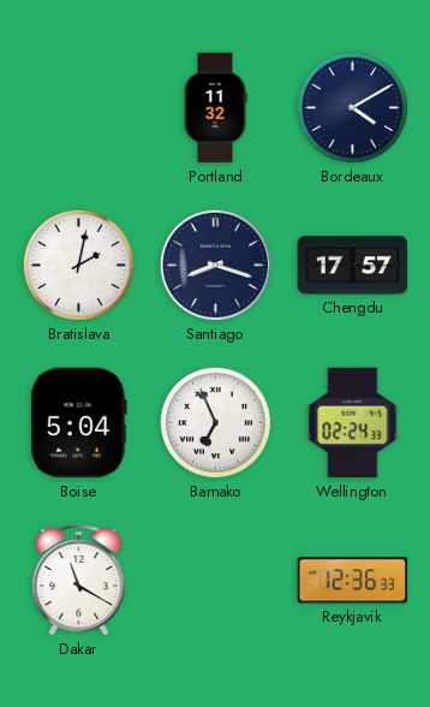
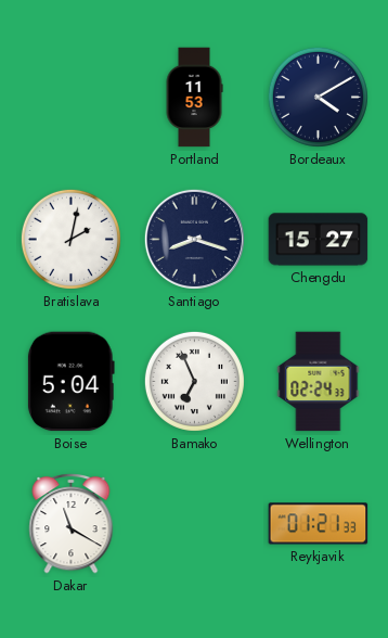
Portland: 11:32 -> 11:53 (194, 98)
Chengdu: 17:57 -> 15:27 (319, 240)
Reykjavik: 12:36 -> 01:21 (319, 524)
